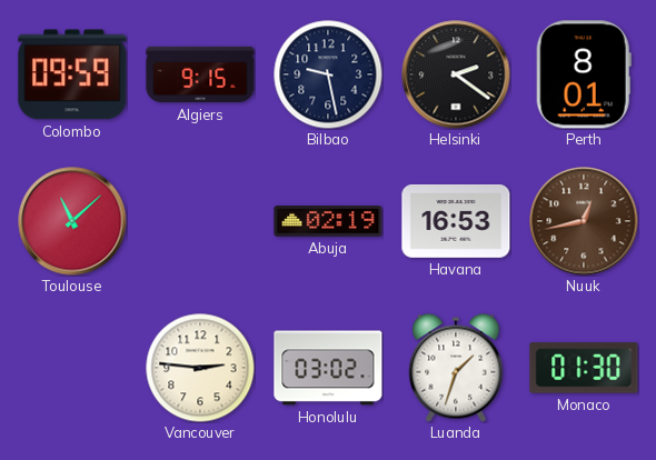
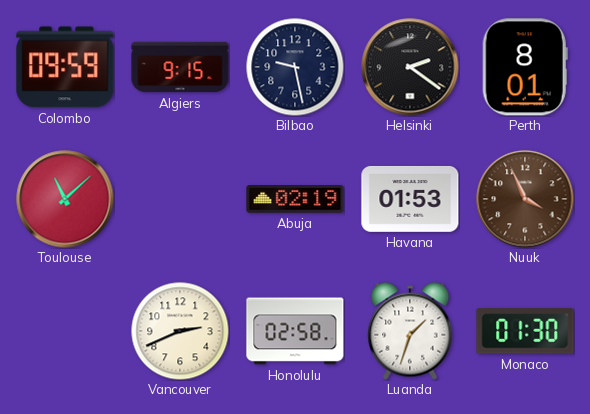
Havana: 16:53 -> 01:53 (410, 199)
Nuuk: 12:43 -> 3:56 (525, 199)
Vancouver: 2:46 -> 2:41 (180, 331)
Honolulu: 03:02 -> 02:58 (295, 331)
